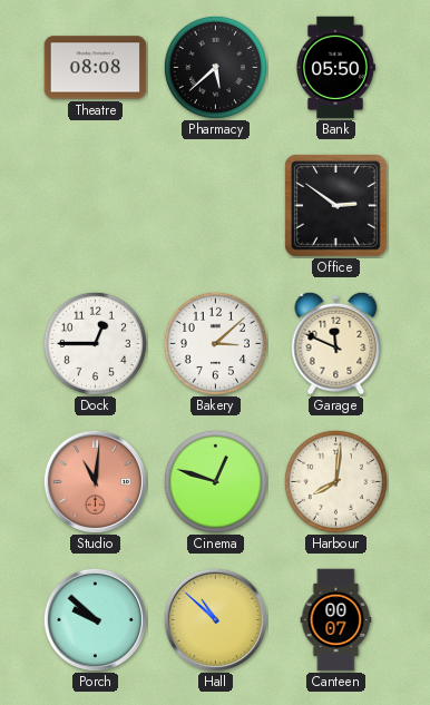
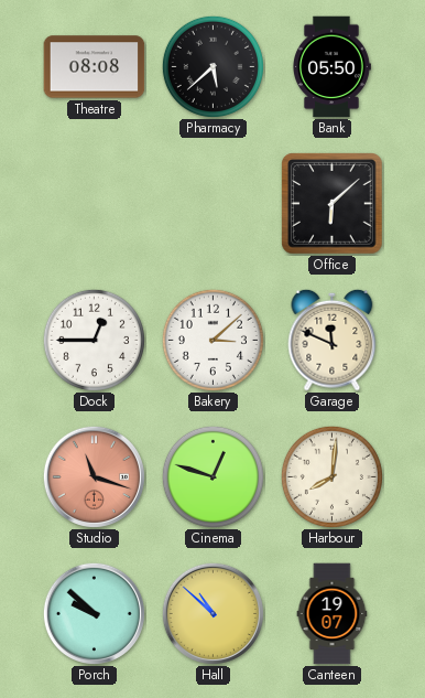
Office: 2:51 -> 6:08 (333, 204)
Studio: 11:01 -> 11:18 (94, 476)
Canteen: 00:07 -> 19:07 (333, 614)
